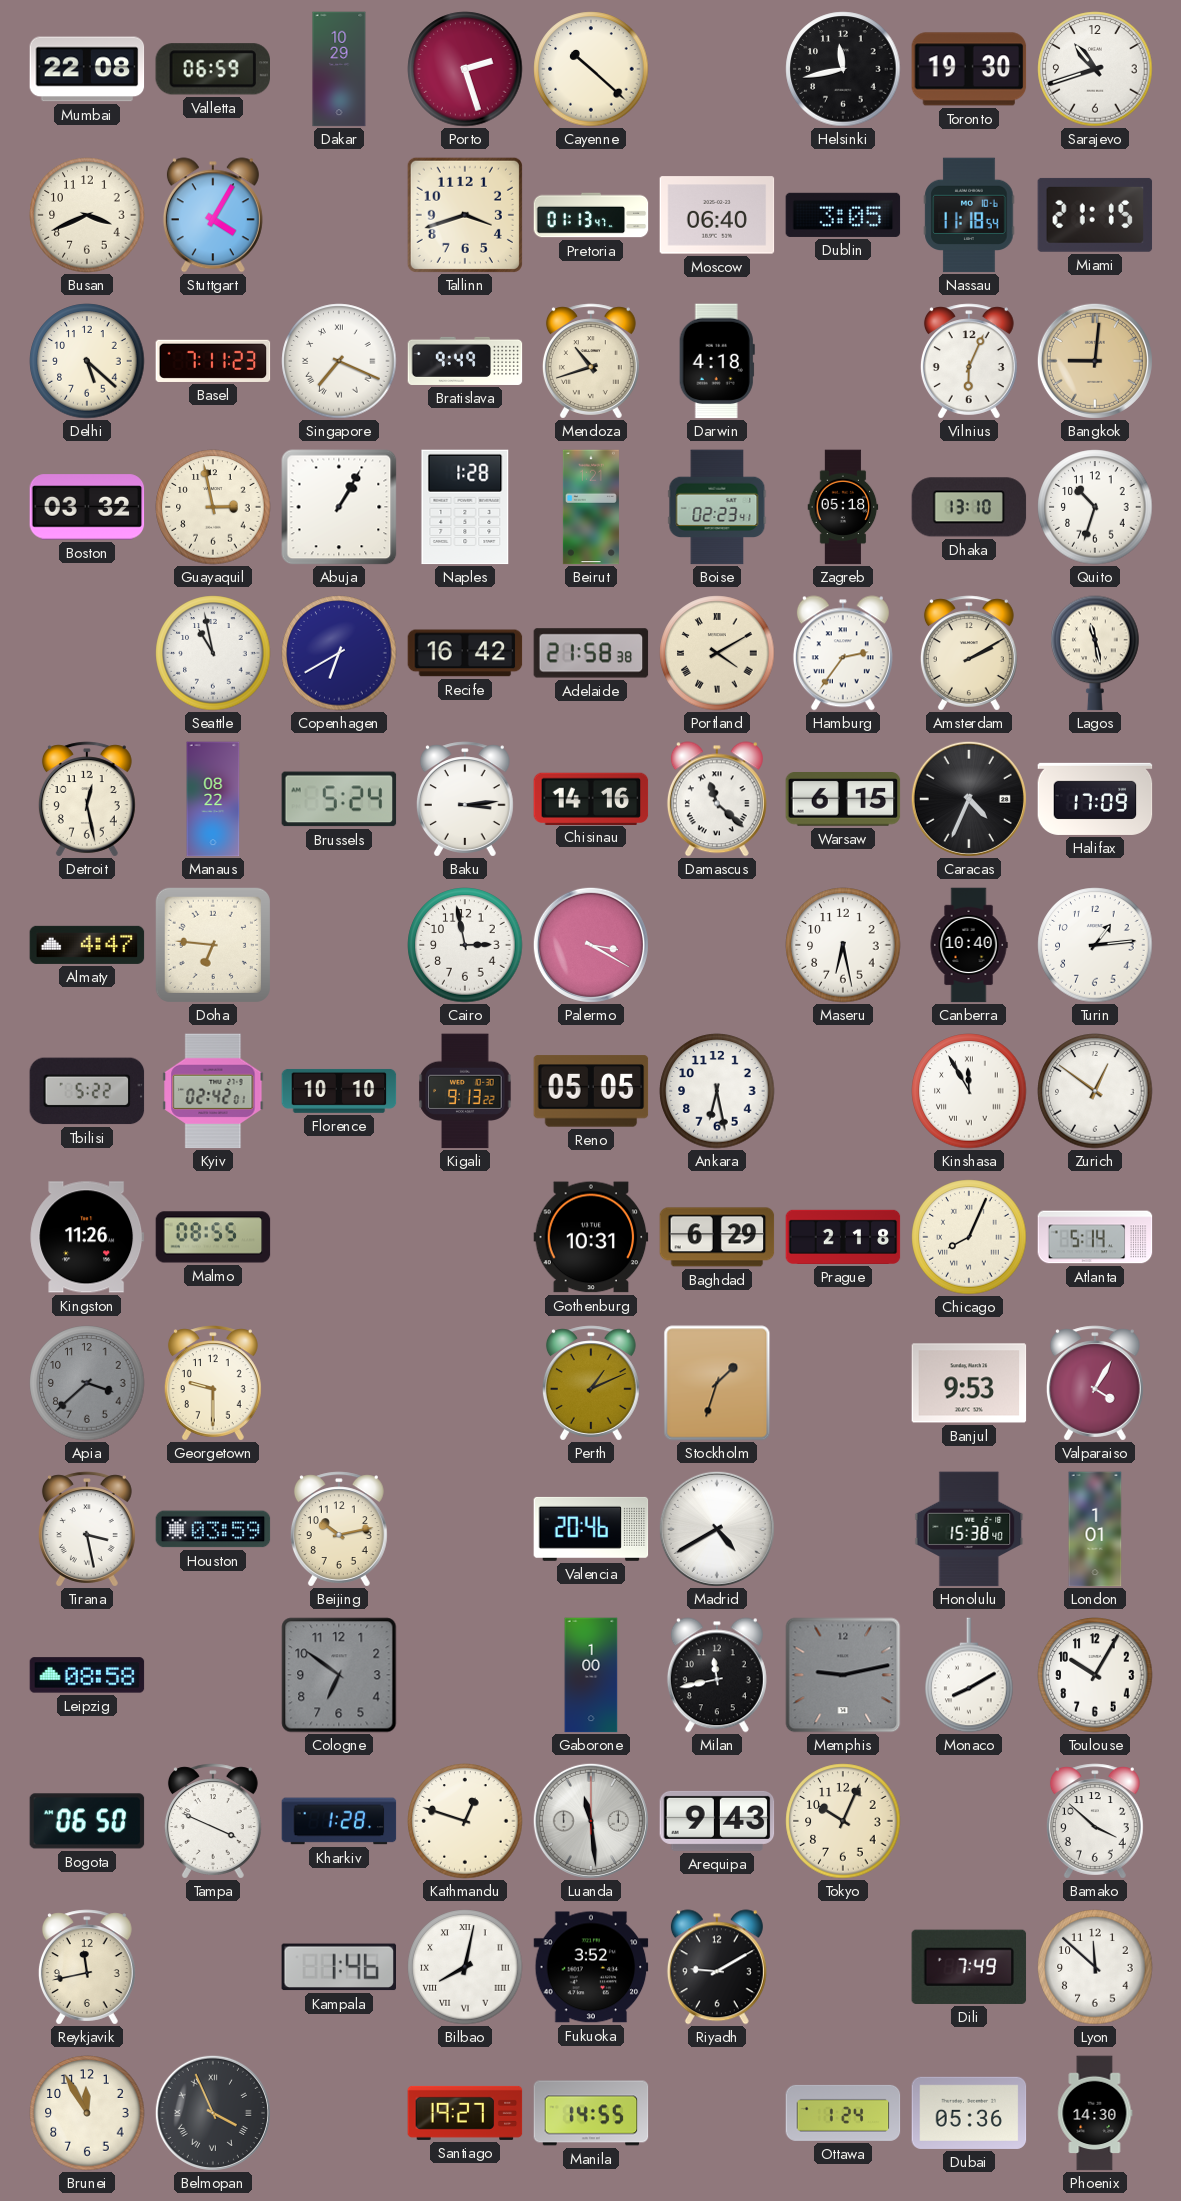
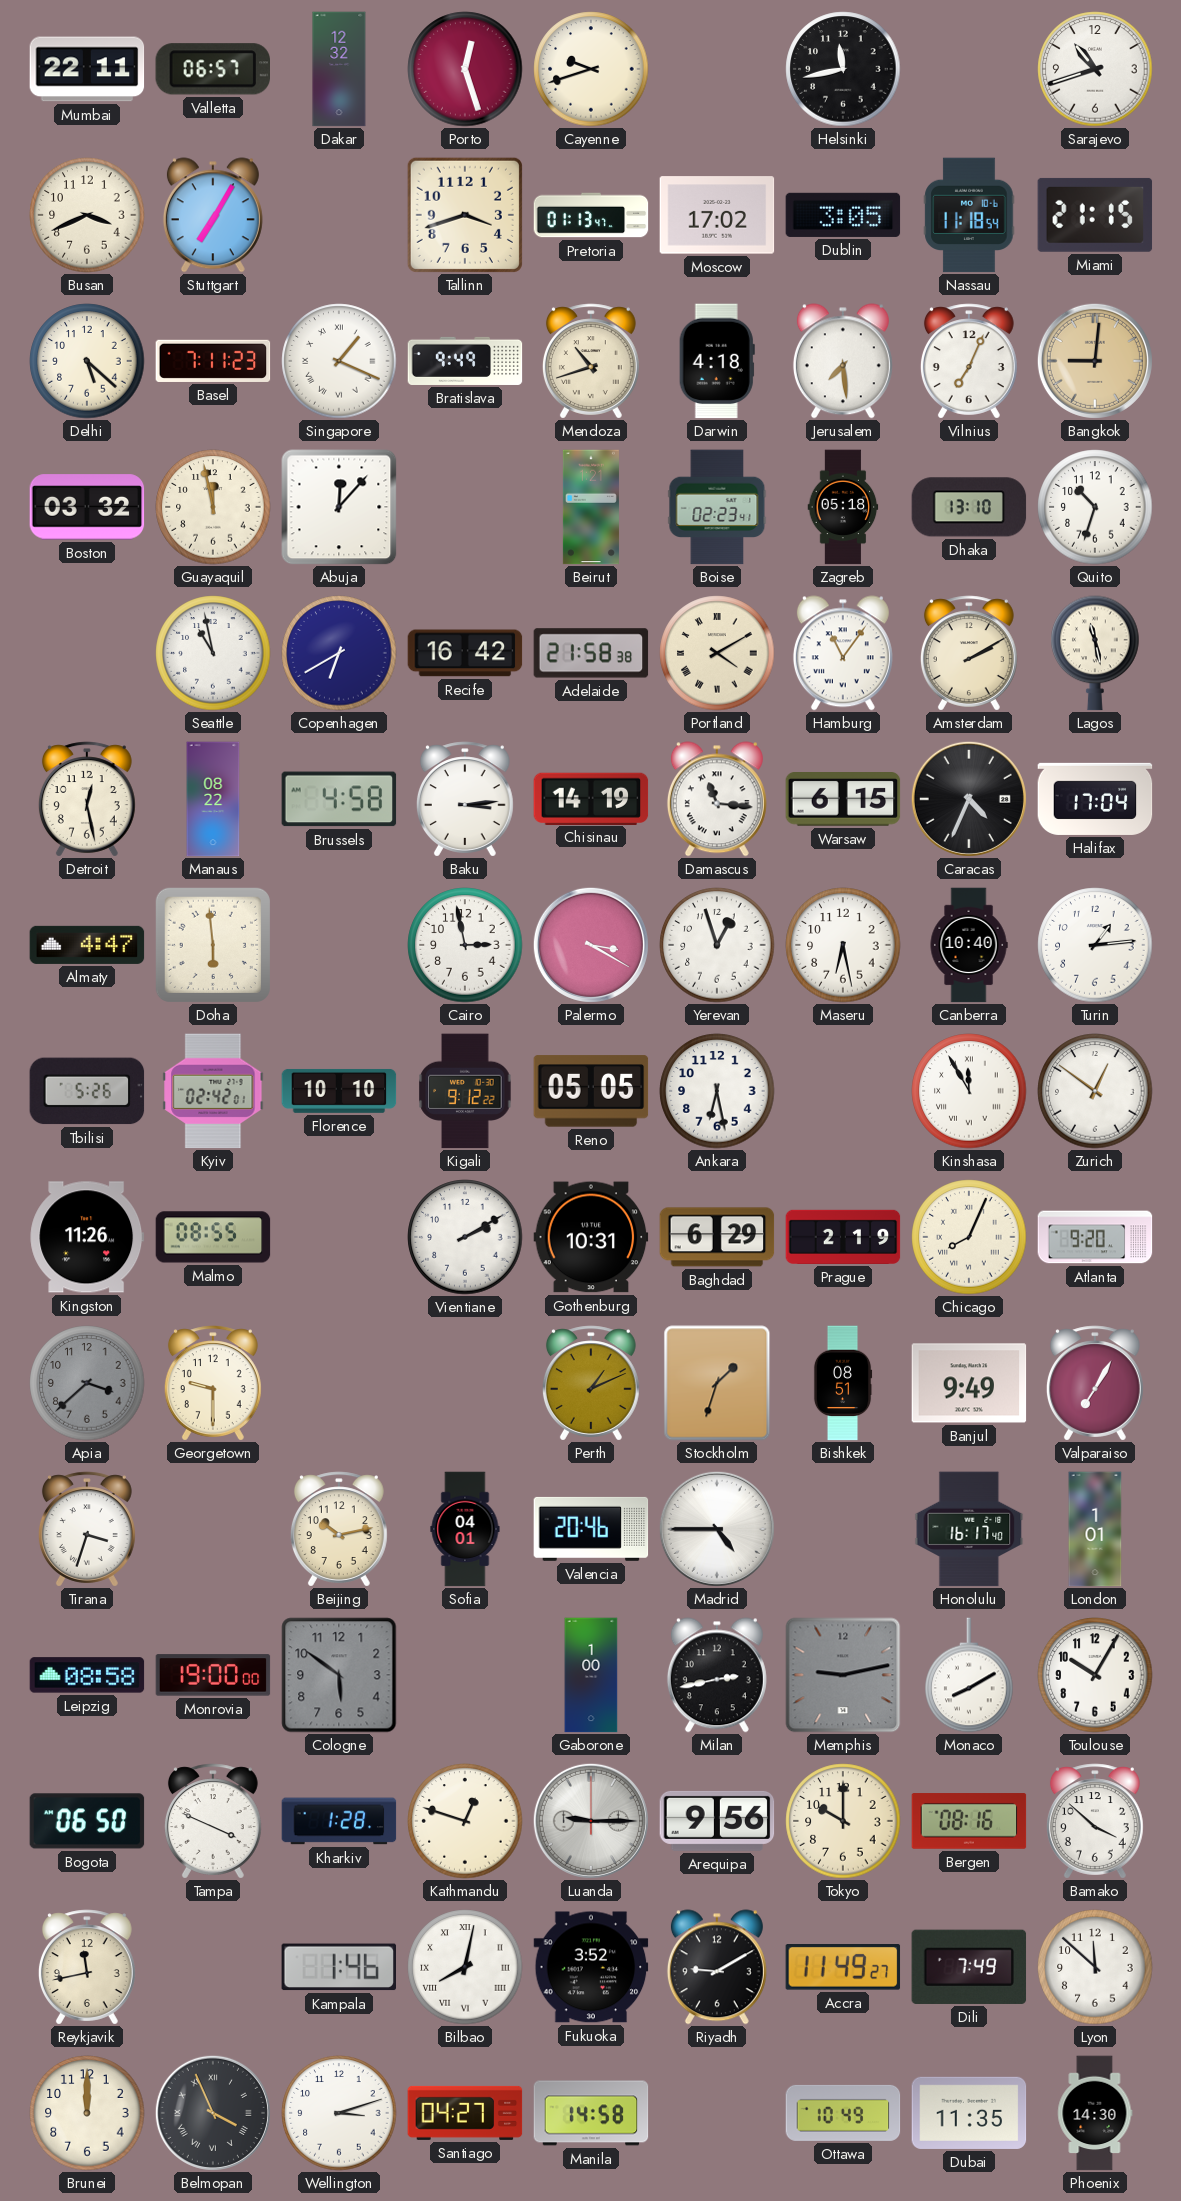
Mumbai: 22:08 -> 22:11 (87, 69)
Valletta: 06:59 -> 06:57 (212, 69)
Dakar: 10:29 -> 12:32 (339, 69)
Porto: 2:27 -> 12:27 (465, 69)
Cayenne: 10:22 -> 9:42 (591, 69)
Toronto: 19:30 -> none (969, 69)
Stuttgart: 4:05 -> 7:05 (213, 215)
Moscow: 06:40 -> 17:02 (717, 215)
Singapore: 7:19 -> 1:19 (339, 361)
Jerusalem: none -> 7:29 (843, 361)
Vilnius: 6:04 -> 7:04 (969, 361)
Guayaquil: 2:58 -> 11:58 (213, 507)
Abuja: 1:05 -> 12:07 (339, 507)
Naples: 1:28 -> none (465, 507)
Hamburg: 2:36 -> 11:06 (843, 653)
Brussels: 5:24 -> 4:58 (339, 799)
Chisinau: 14:16 -> 14:19 (591, 798)
Damascus: 11:22 -> 11:16 (717, 799)
Halifax: 17:09 -> 17:04 (1095, 799)
Doha: 6:46 -> 5:59 (213, 945)
Yerevan: none -> 12:57 (717, 945)
Tbilisi: 5:22 -> 5:26 (87, 1091)
Kigali: 9:13 -> 9:12 (465, 1091)
Vientiane: none -> 2:10 (465, 1237)
Prague: 2:18 -> 2:19 (843, 1237)
Atlanta: 5:14 -> 9:20 (1095, 1237)
Bishkek: none -> 08:51 (843, 1383)
Banjul: 9:53 -> 9:49 (969, 1383)
Valparaiso: 4:05 -> 7:05 (1095, 1383)
Tirana: 3:28 -> 3:33 (87, 1529)
Houston: 03:59 -> none (213, 1529)
Sofia: none -> 04:01 (465, 1529)
Madrid: 4:40 -> 4:45 (717, 1529)
Honolulu: 15:38 -> 16:17 (969, 1529)
Monrovia: none -> 19:00 (213, 1675)
Cologne: 6:51 -> 5:51 (339, 1675)
Milan: 11:43 -> 2:43 (717, 1675)
Luanda: 11:29 -> 9:15 (591, 1821)
Arequipa: 9:43 -> 9:56 (717, 1821)
Tokyo: 10:04 -> 10:00 (843, 1821)
Bergen: none -> 08:16 (969, 1821)
Accra: none -> 11:49 (843, 1968)
Brunei: 11:55 -> 12:00 (87, 2113)
Wellington: none -> 3:12 (339, 2113)
Santiago: 19:27 -> 04:27 (465, 2113)
Manila: 14:55 -> 14:58 (591, 2113)
Ottawa: 1:24 -> 10:49 (843, 2113)
Dubai: 05:36 -> 11:35 (969, 2113)
